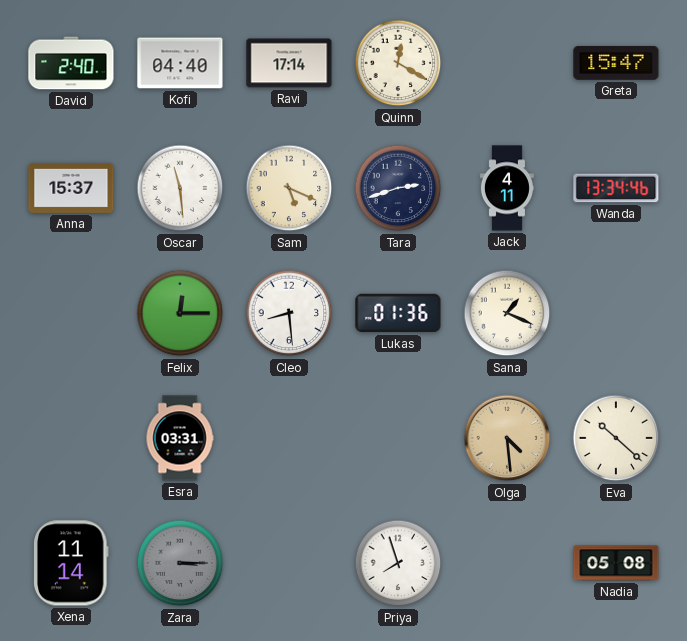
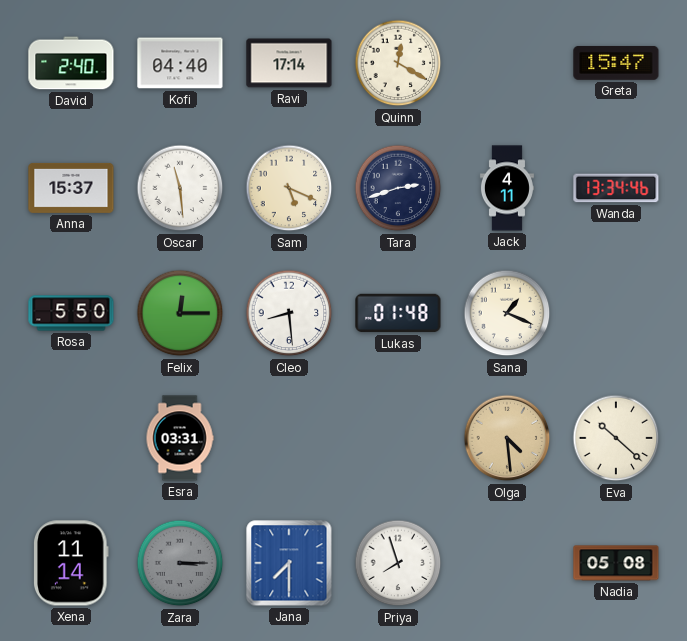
Rosa: none -> 5:50 (71, 313)
Lukas: 01:36 -> 01:48 (398, 313)
Jana: none -> 7:30 (289, 563)
